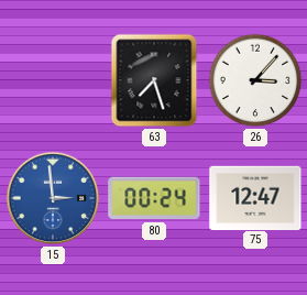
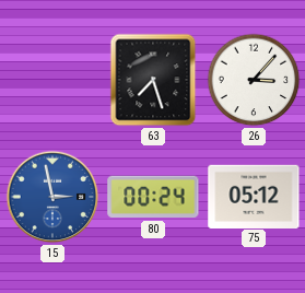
15: 2:59 -> 2:58 (52, 197)
75: 12:47 -> 05:12 (254, 196)
